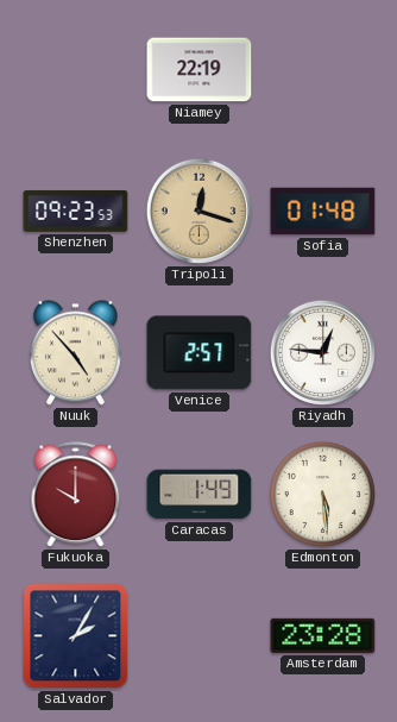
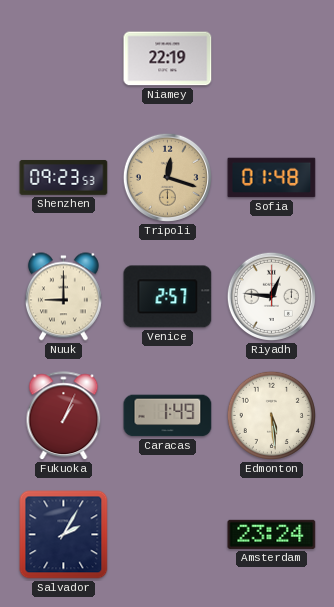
Nuuk: 4:53 -> 9:00 (63, 297)
Fukuoka: 10:00 -> 1:04 (64, 416)
Amsterdam: 23:28 -> 23:24 (272, 534)
